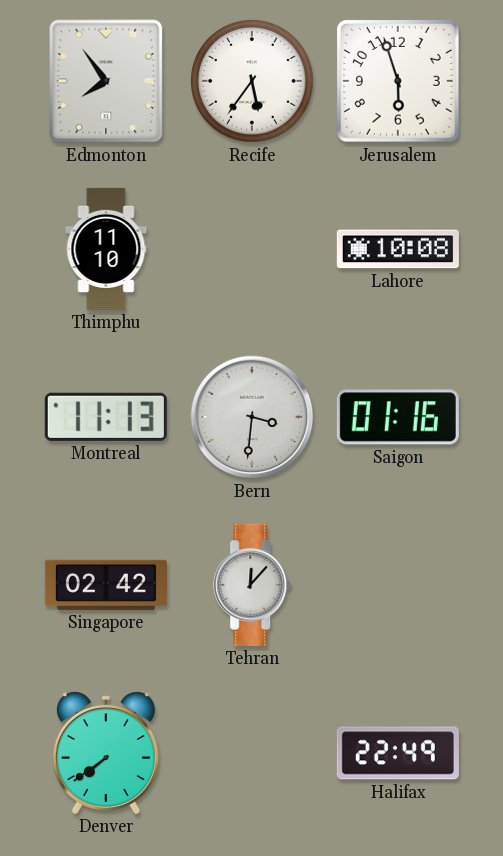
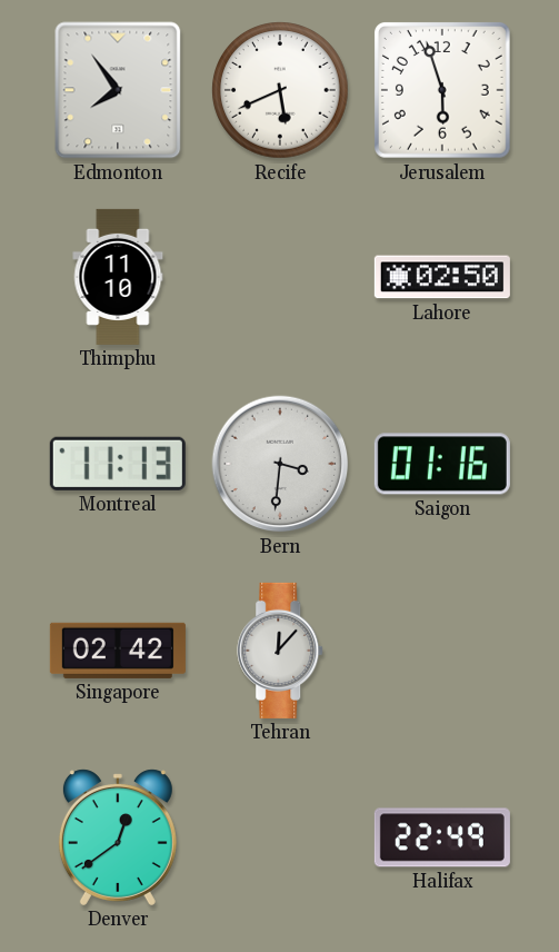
Recife: 5:36 -> 5:41 (280, 90)
Lahore: 10:08 -> 02:50 (442, 277)
Denver: 7:39 -> 12:39 (118, 837)
